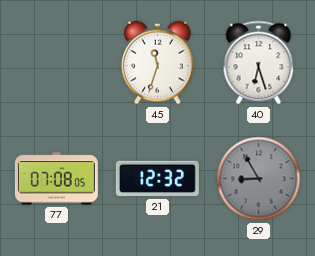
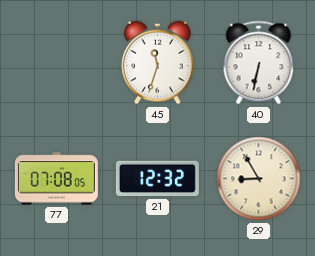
40: 6:27 -> 6:32 (259, 63)
29 dial: grey -> cream (259, 179)
